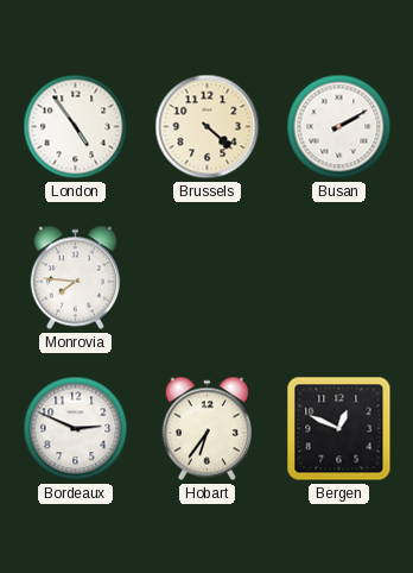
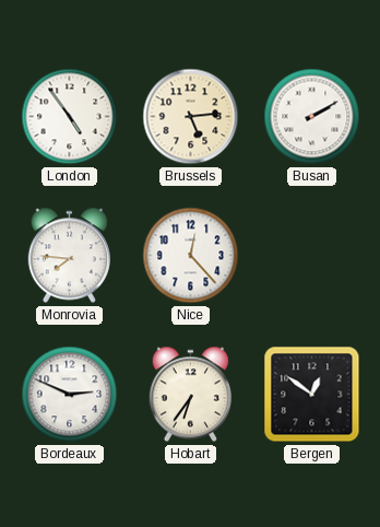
Brussels: 4:22 -> 5:14 (191, 117)
Nice: none -> 12:23 (191, 256)
Bergen: 12:49 -> 12:51 (312, 395)
